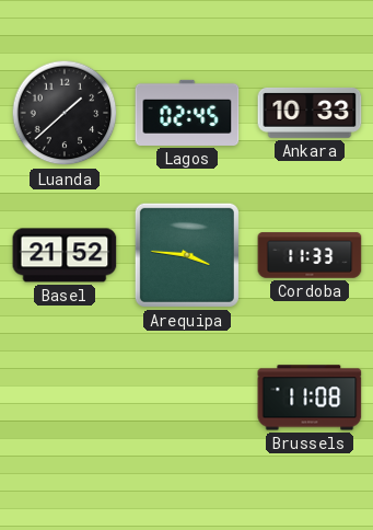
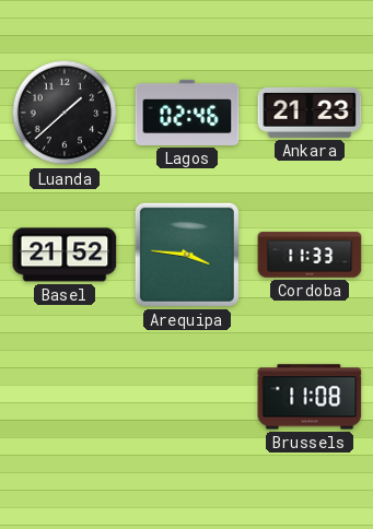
Lagos: 02:45 -> 02:46 (187, 113)
Ankara: 10:33 -> 21:23 (310, 113)
